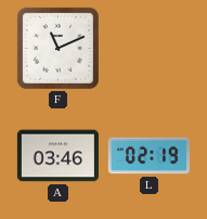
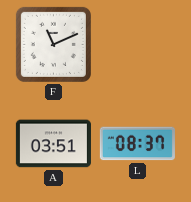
A: 03:46 -> 03:51 (53, 144)
L: 02:19 -> 08:37 (137, 144)
